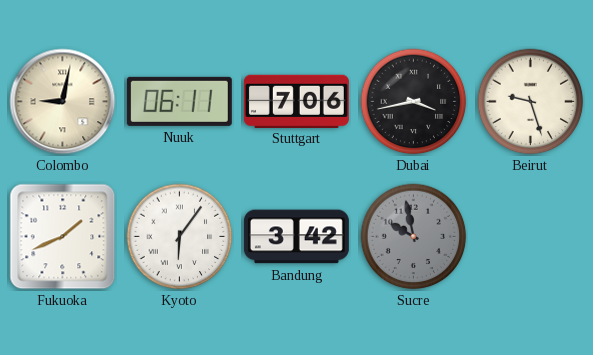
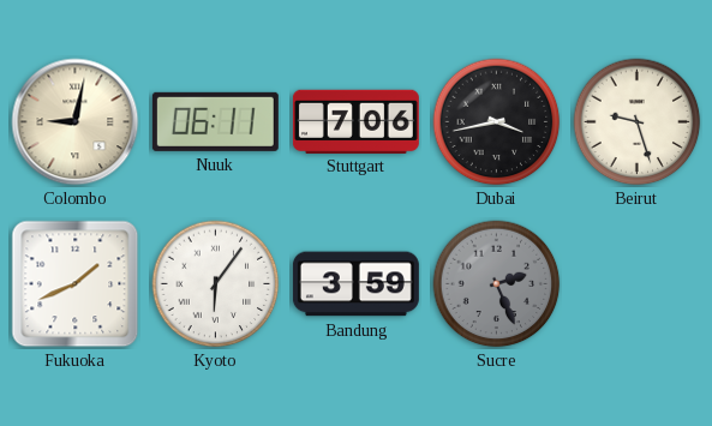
Bandung: 3:42 -> 3:59 (355, 284)
Sucre: 9:58 -> 2:26 (497, 284)
